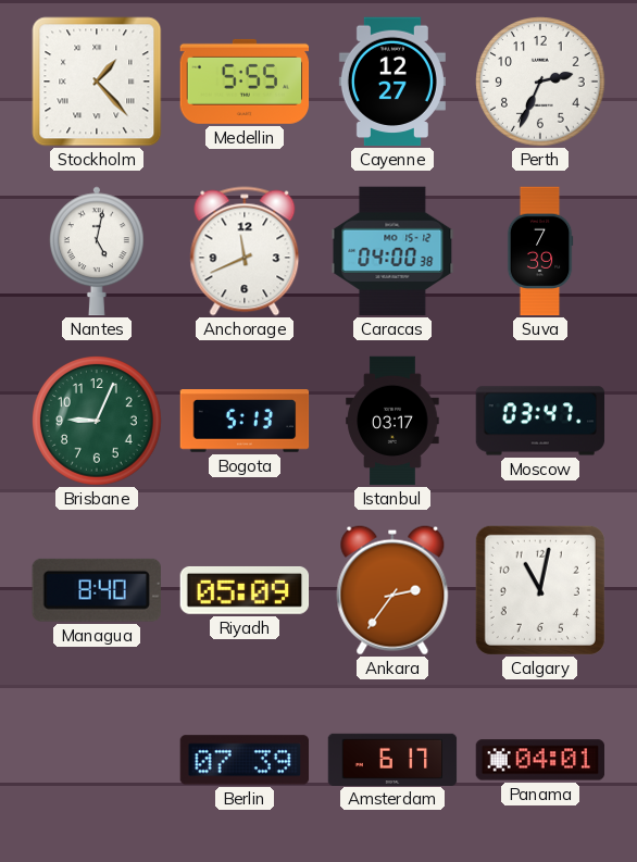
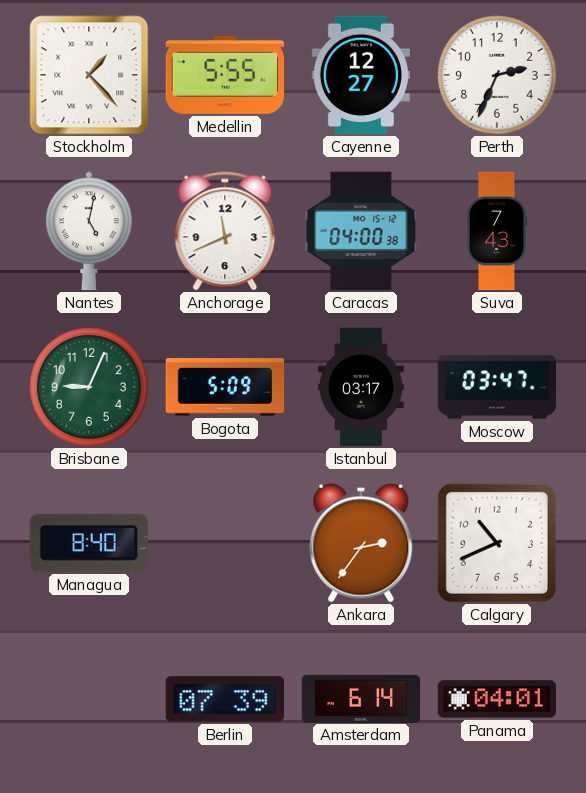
Suva: 7:39 -> 7:43 (497, 231)
Bogota: 5:13 -> 5:09 (225, 387)
Riyadh: 05:09 -> none (245, 590)
Calgary: 11:02 -> 10:41 (497, 543)
Amsterdam: 6:17 -> 6:14 (361, 698)
